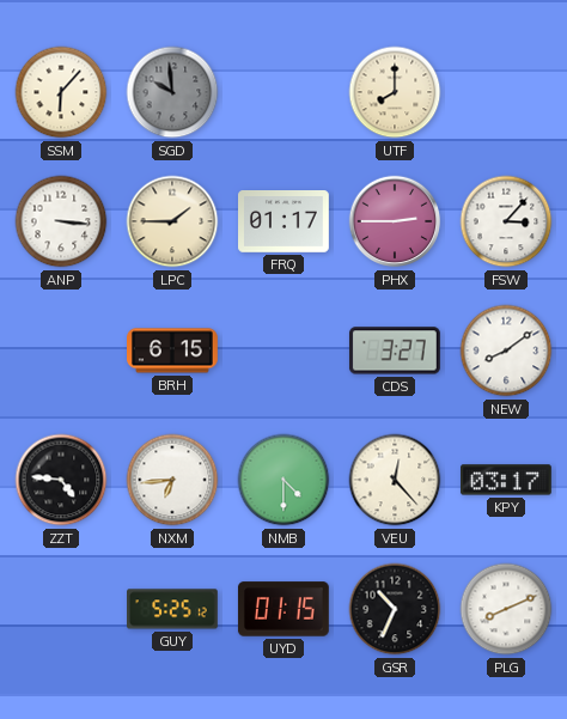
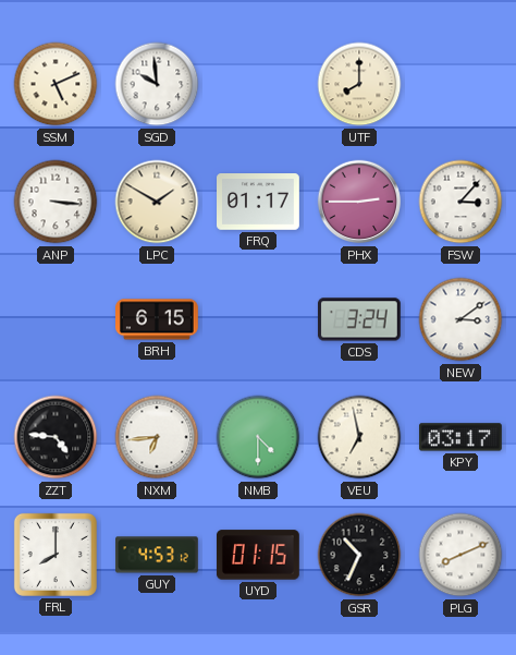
SSM: 6:07 -> 5:11 (56, 84)
SGD dial: grey -> white (157, 84)
LPC: 1:45 -> 1:50 (157, 202)
CDS: 3:27 -> 3:24 (359, 319)
NEW: 8:09 -> 3:09 (460, 319)
VEU: 12:23 -> 6:58 (359, 437)
FRL: none -> 8:00 (56, 555)
GUY: 5:25 -> 4:53 (158, 555)
